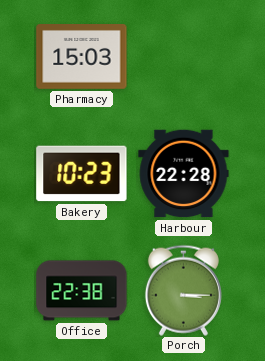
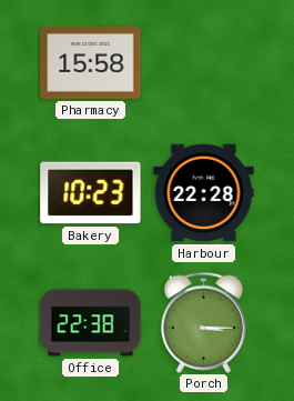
Pharmacy: 15:03 -> 15:58 (91, 63)
